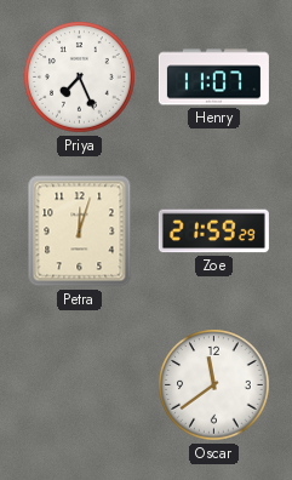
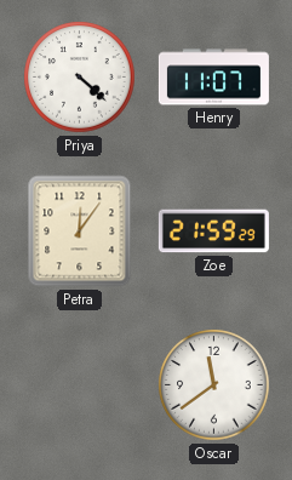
Priya: 7:26 -> 4:22 (80, 78)
Petra: 12:03 -> 12:06 (80, 232)
